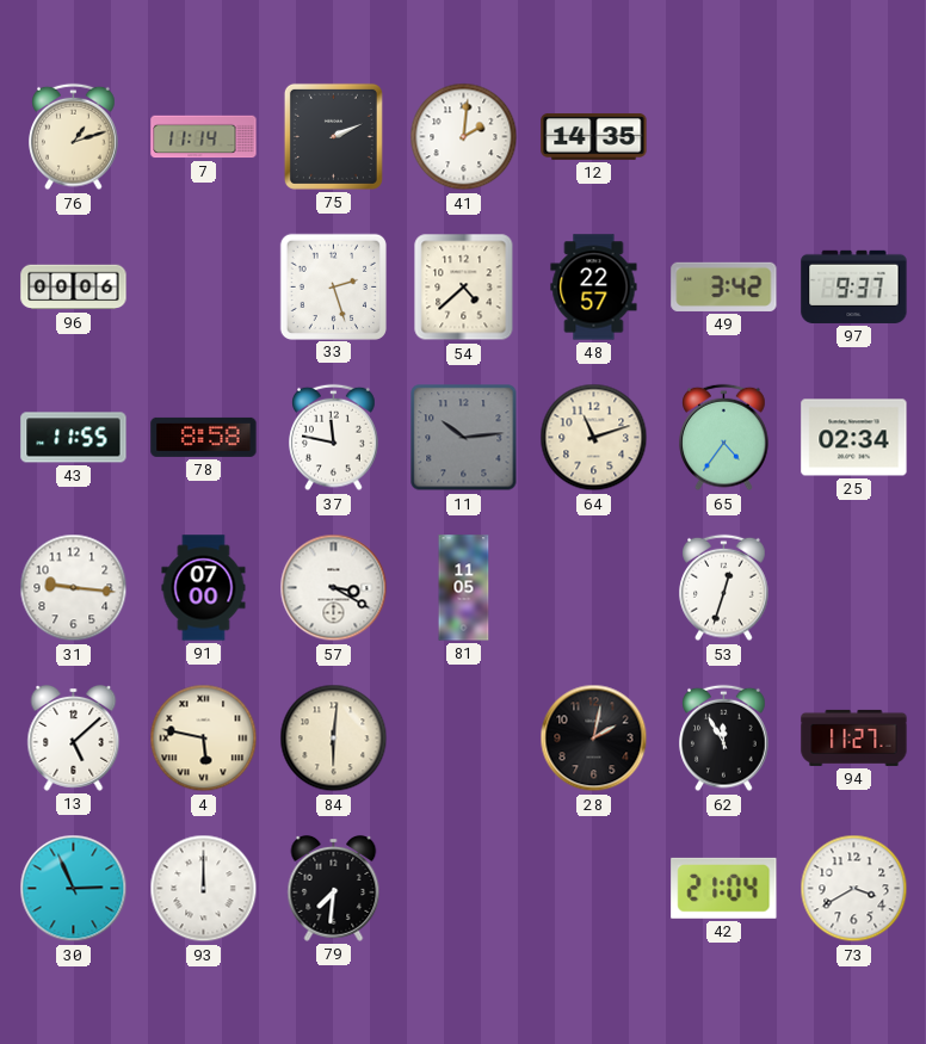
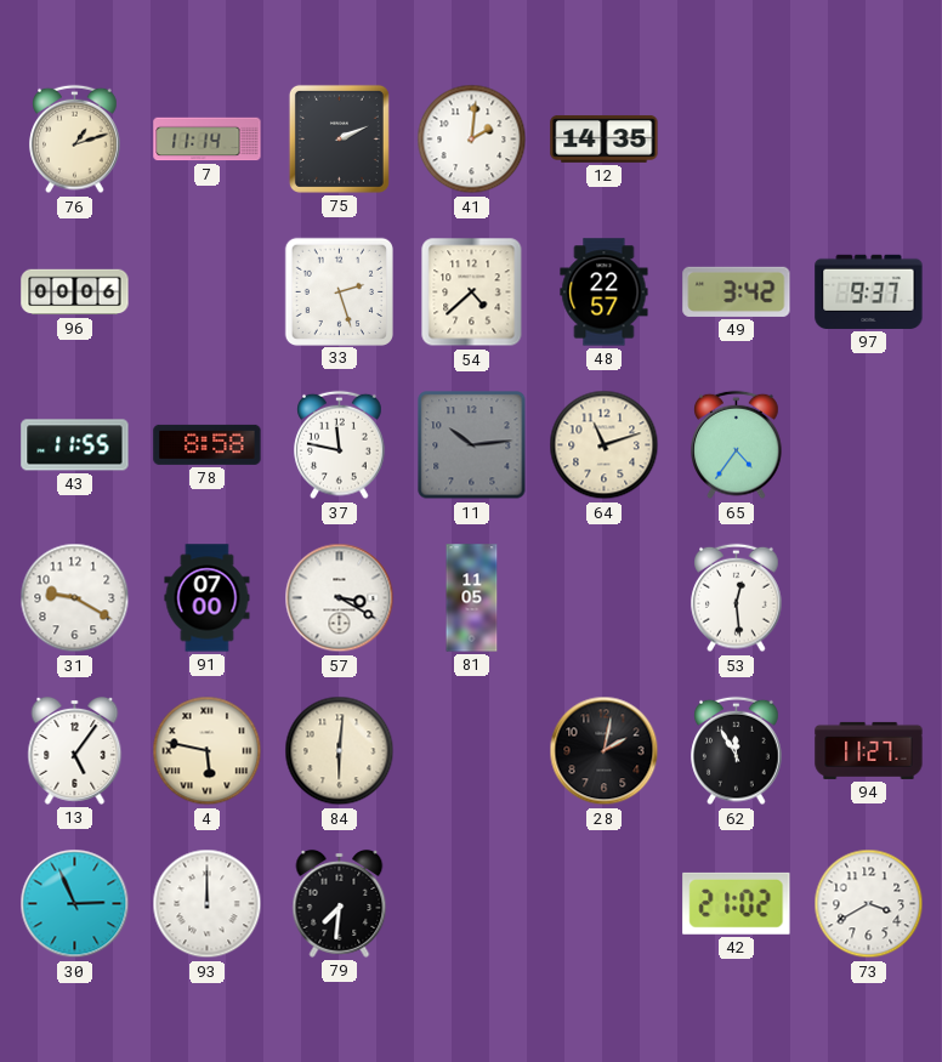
25: 02:34 -> none (854, 438)
31: 9:16 -> 9:20 (75, 598)
53: 12:33 -> 12:29 (737, 598)
13: 5:08 -> 5:06 (75, 750)
42: 21:04 -> 21:02 (737, 903)
